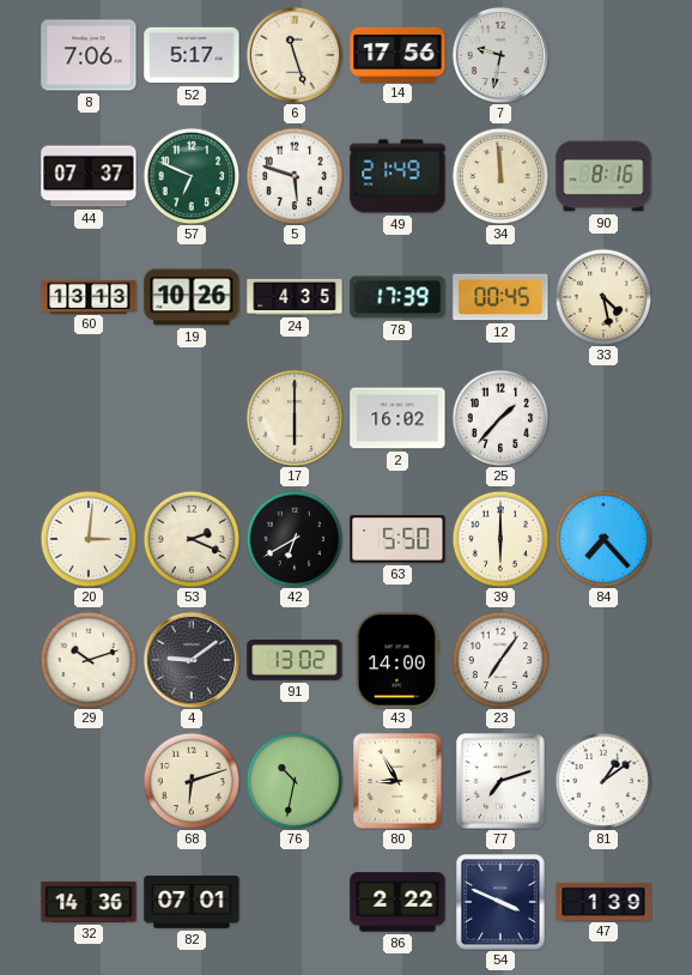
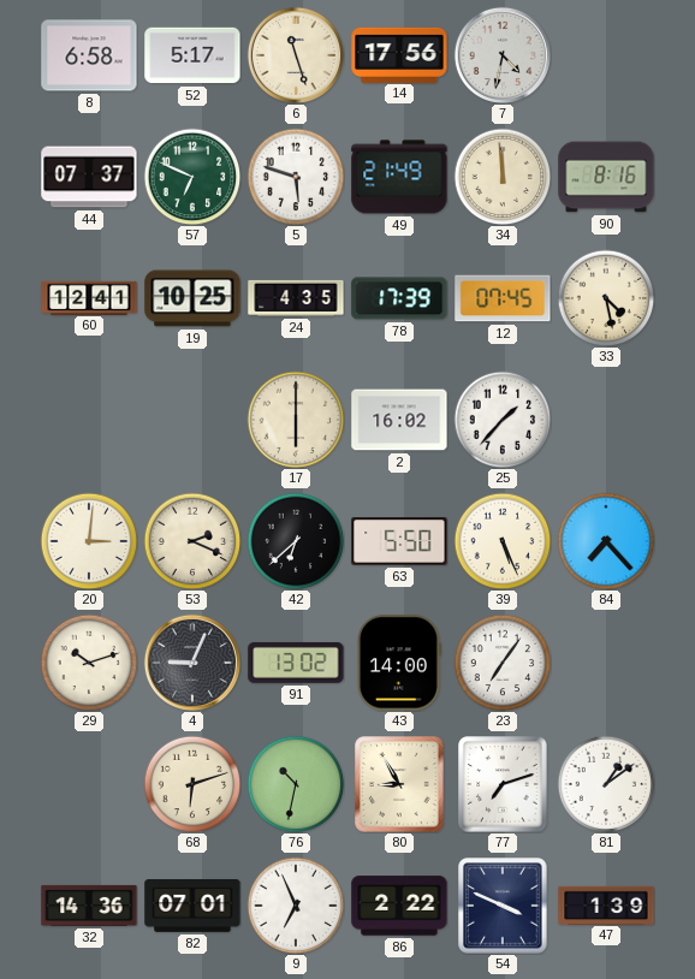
8: 7:06 -> 6:58 (89, 55)
7: 9:32 -> 4:32 (503, 55)
60: 13:13 -> 12:41 (89, 297)
19: 10:26 -> 10:25 (192, 298)
12: 00:45 -> 07:45 (503, 298)
42: 6:40 -> 6:38 (296, 541)
39: 6:00 -> 5:26 (503, 541)
4: 9:09 -> 9:04 (192, 663)
9: none -> 6:56 (296, 906)
